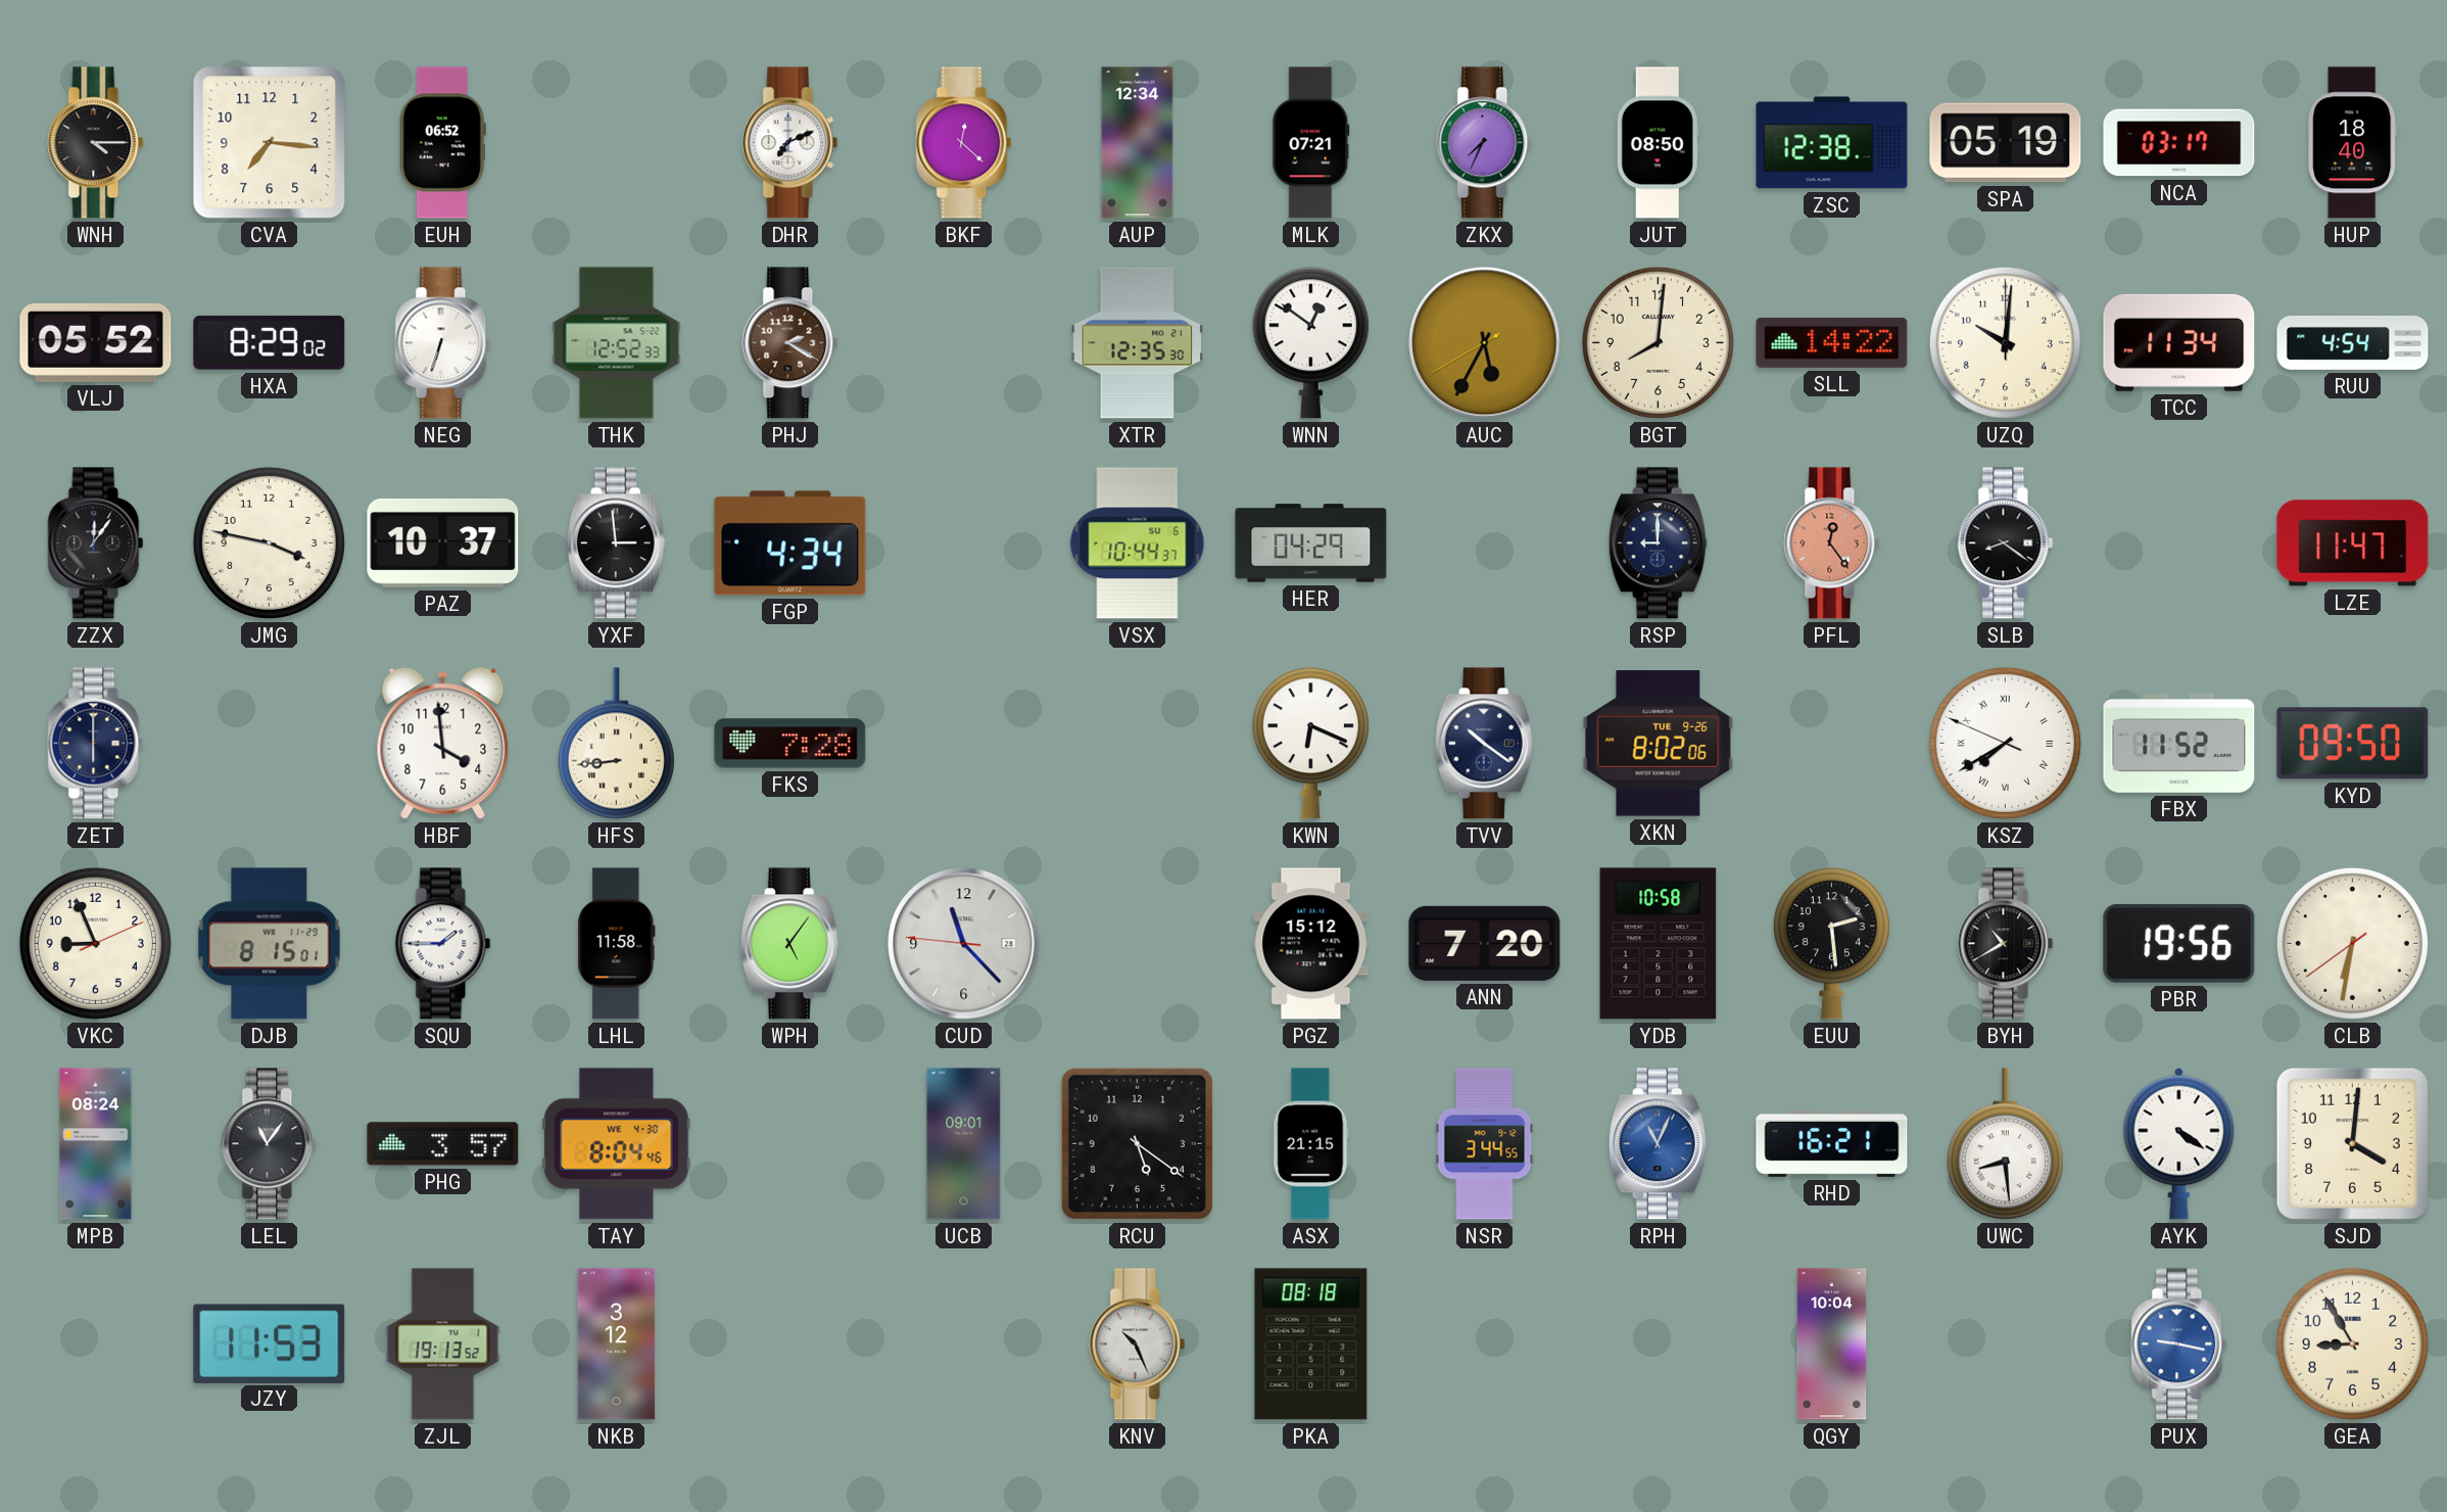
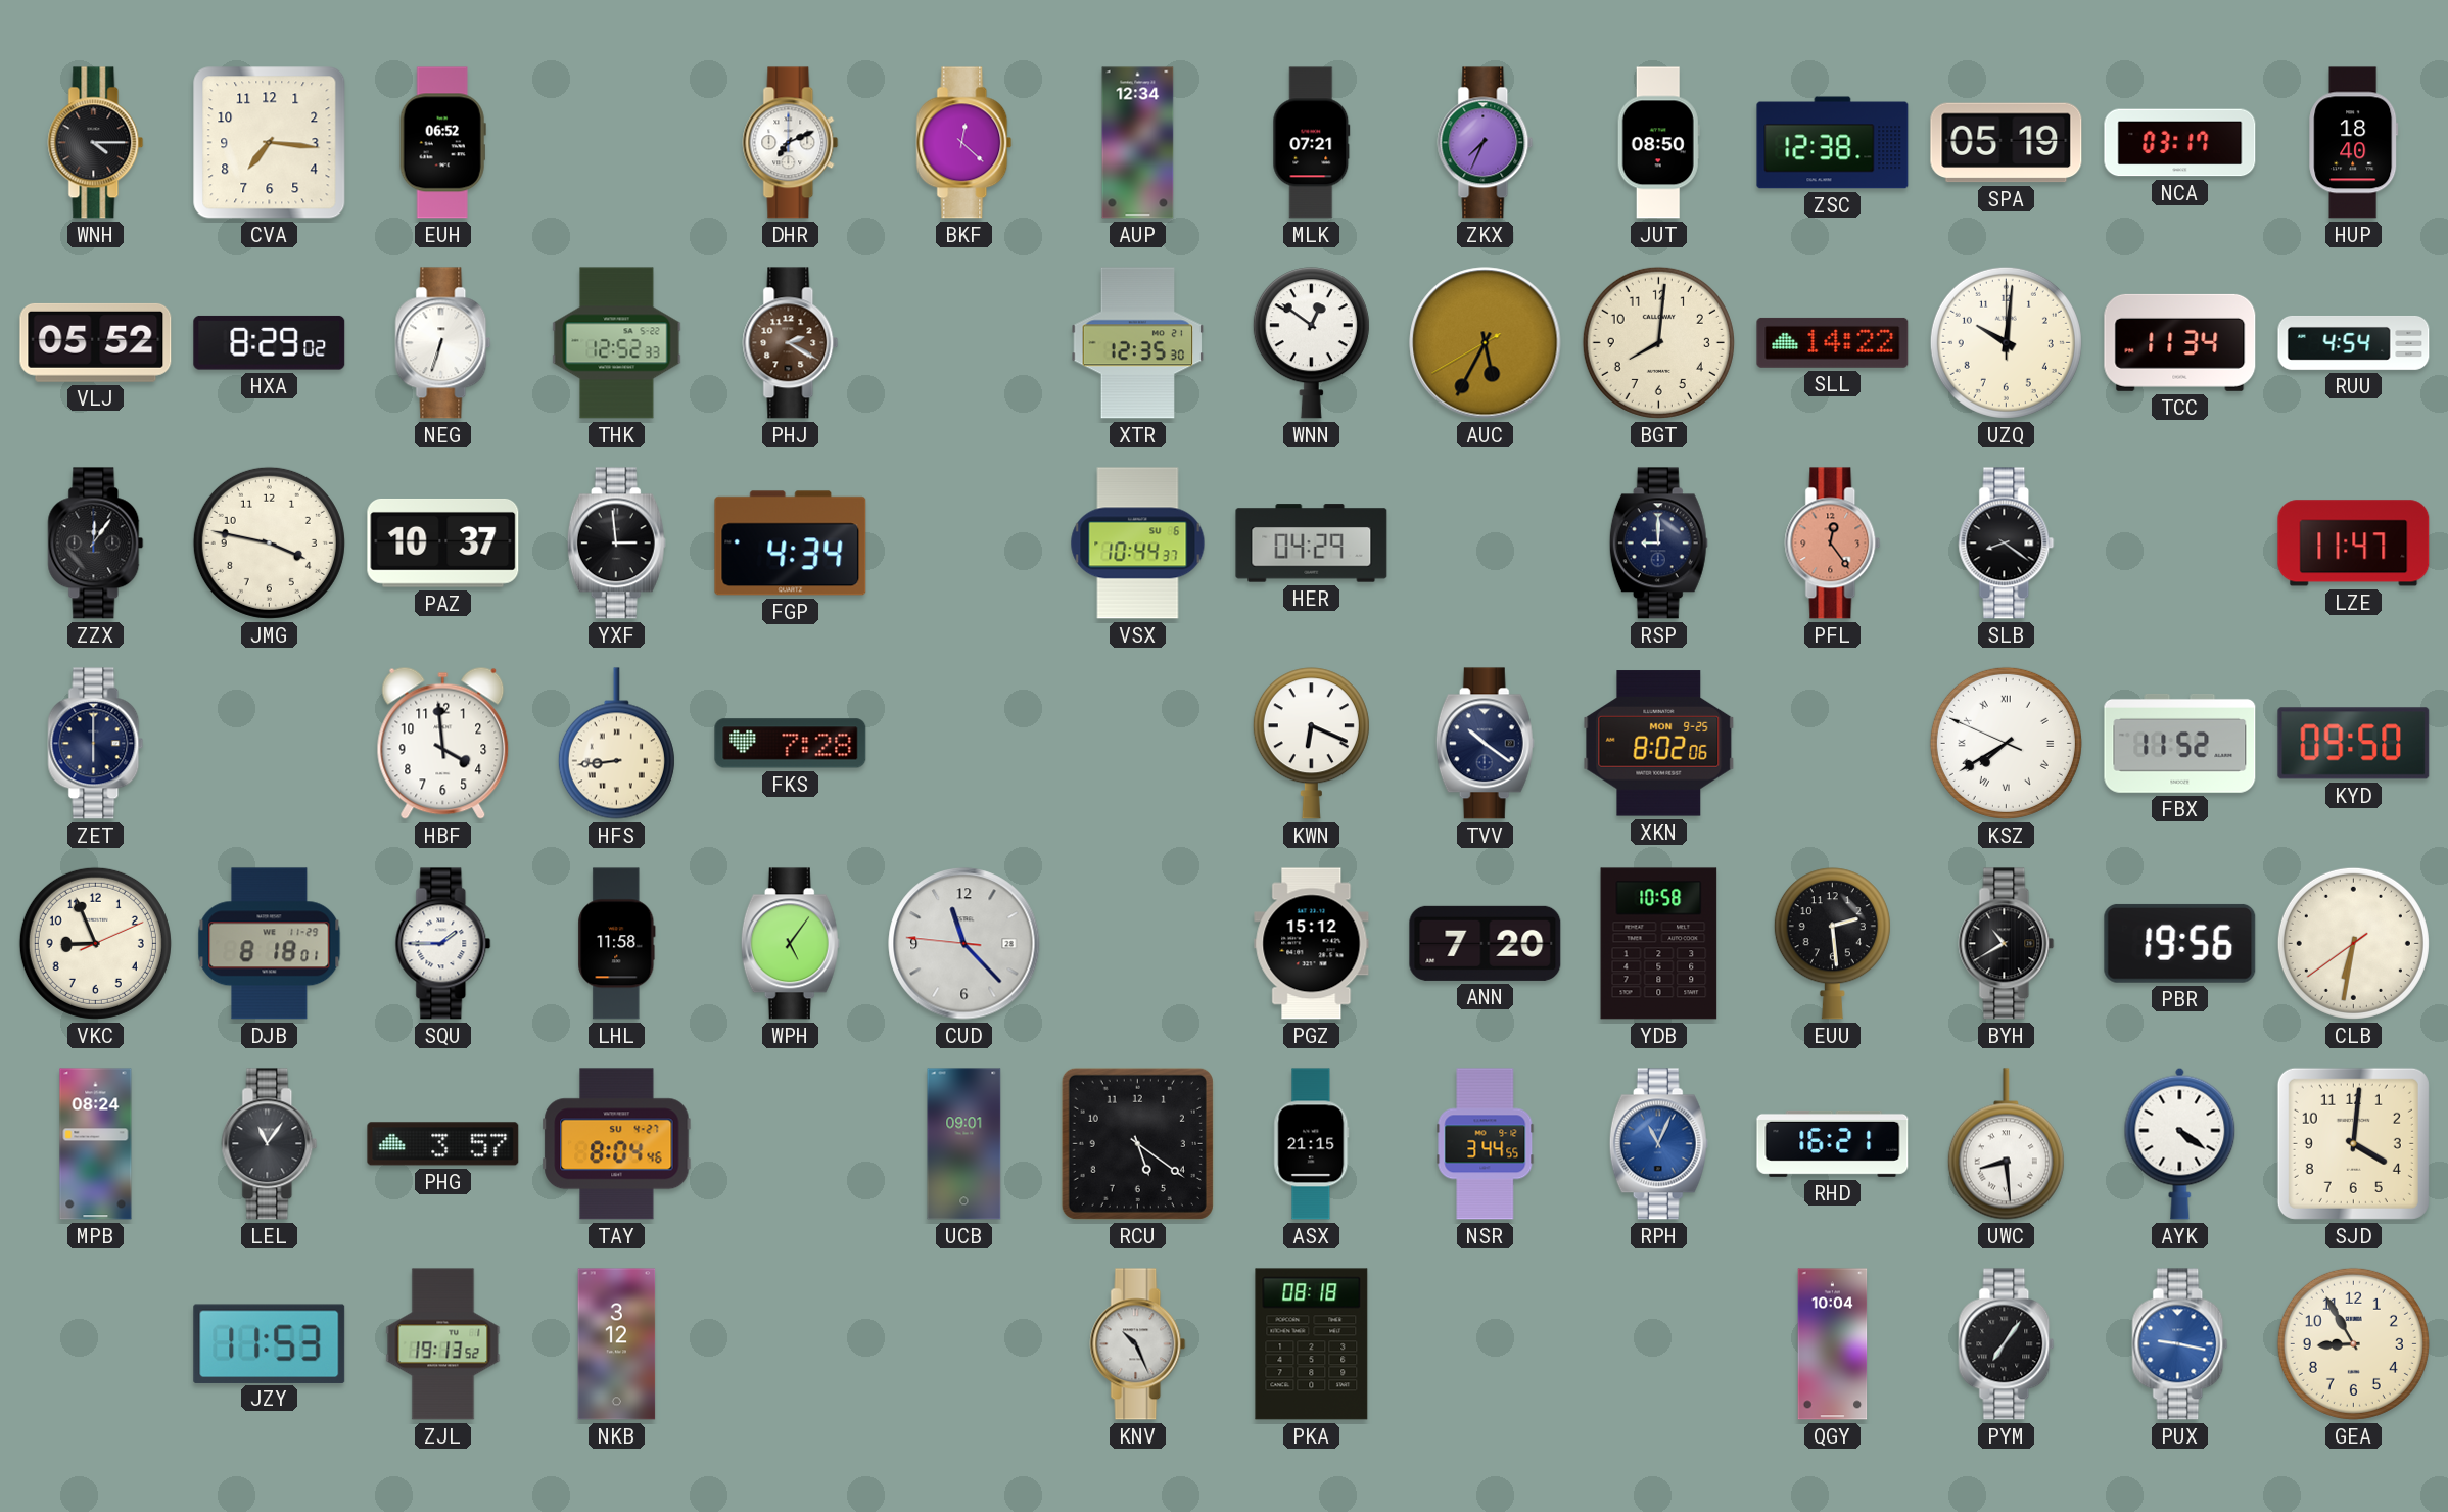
XKN date: TUE 9-26 -> MON 9-25 (1659, 744)
DJB: 8:15 -> 8:18 (270, 944)
TAY date: WE 4-30 -> SU 4-27 (617, 1144)
PYM: none -> 7:06 (2007, 1344)
